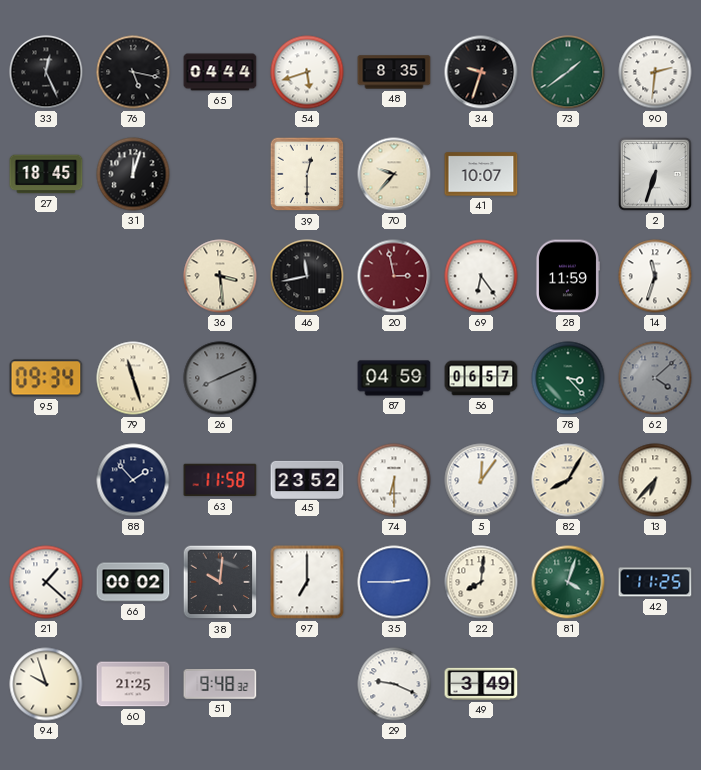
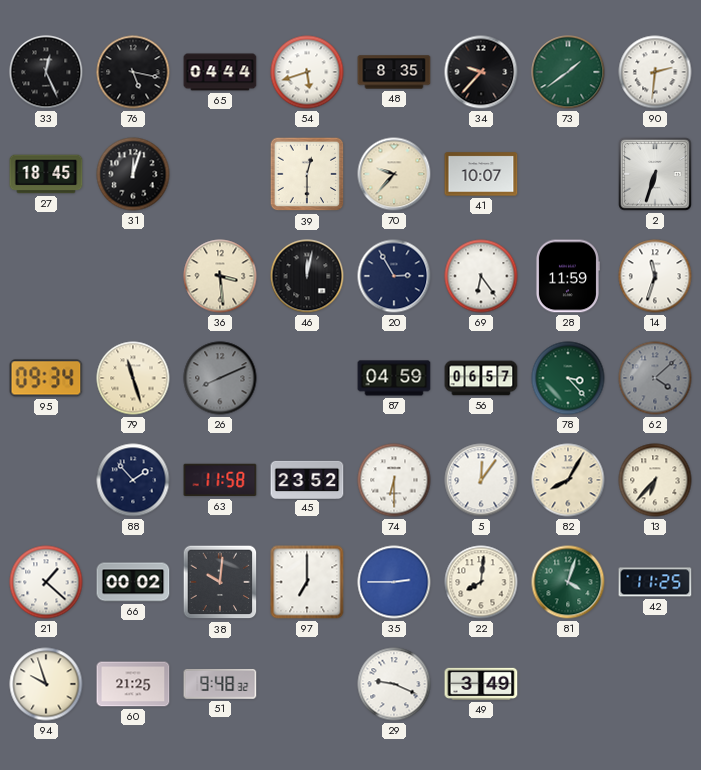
34: 9:33 -> 9:37 (481, 72)
46: 11:43 -> 12:02 (307, 276)
20: 2:58 -> 2:55 (394, 276)
20 dial: burgundy -> navy (394, 276)
